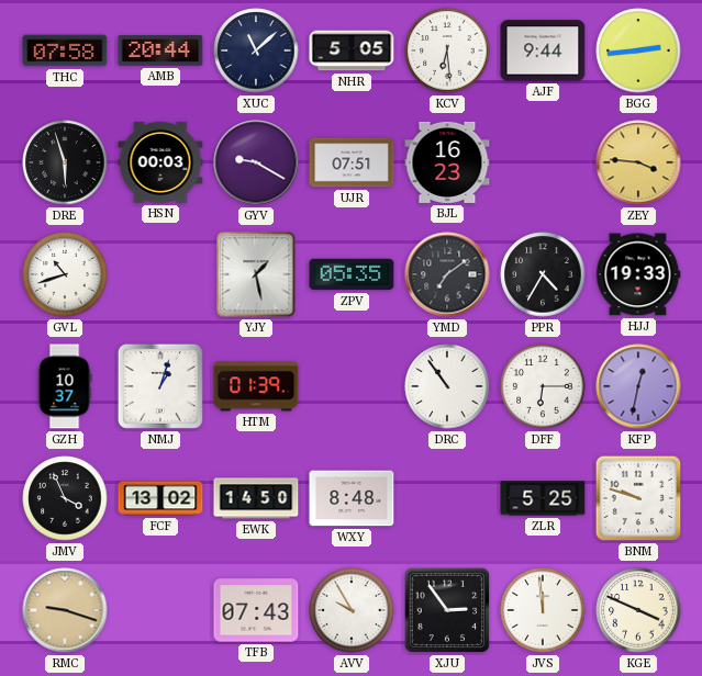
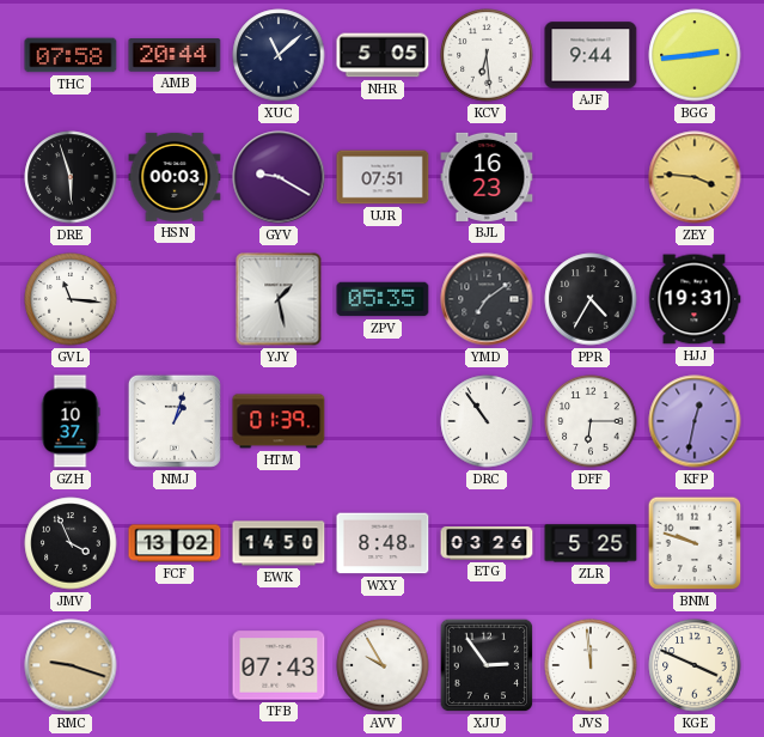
GVL: 10:42 -> 11:16 (71, 299)
HJJ: 19:33 -> 19:31 (695, 299)
ETG: none -> 03:26 (487, 543)
